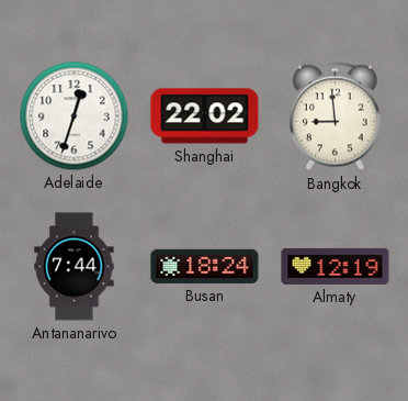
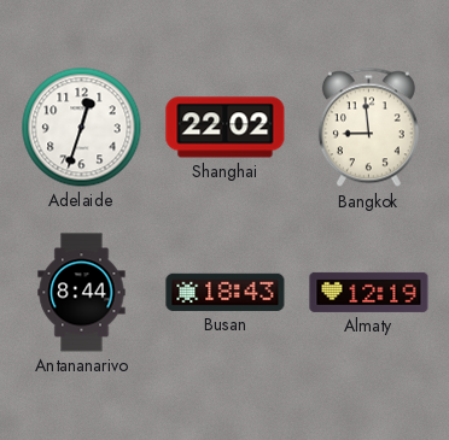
Antananarivo: 7:44 -> 8:44 (82, 293)
Busan: 18:24 -> 18:43 (226, 292)
